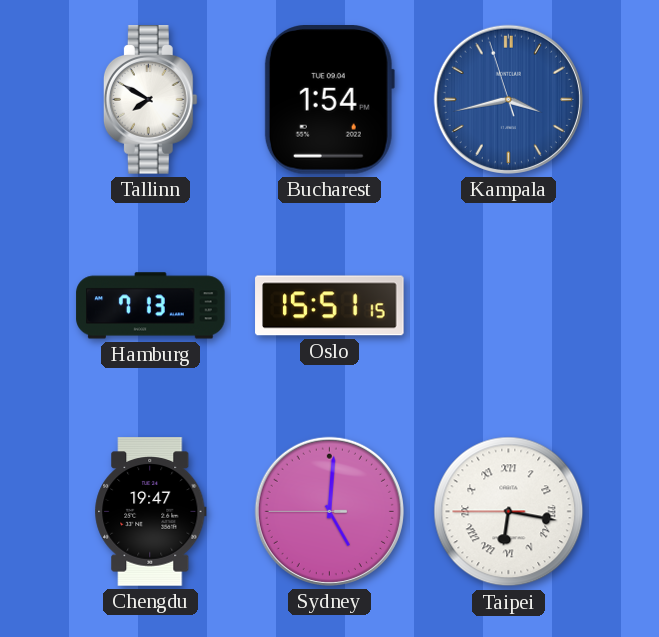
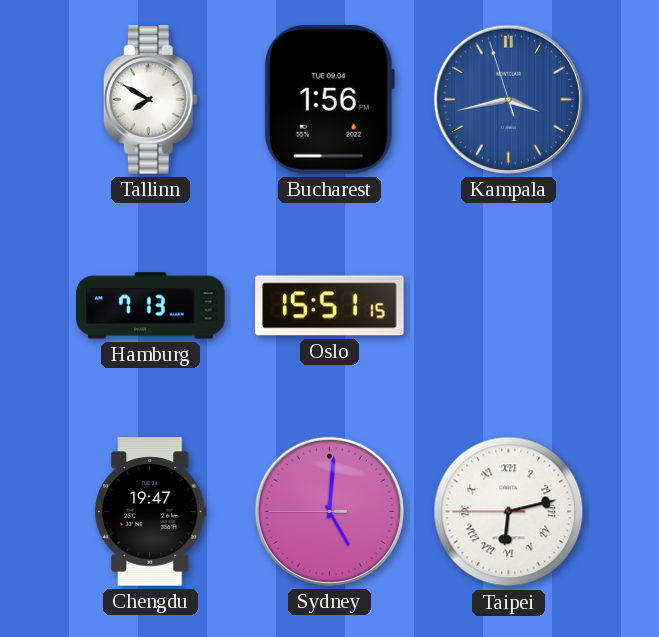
Bucharest: 1:54 -> 1:56 (329, 100)
Taipei: 6:16 -> 6:12 (509, 512)
